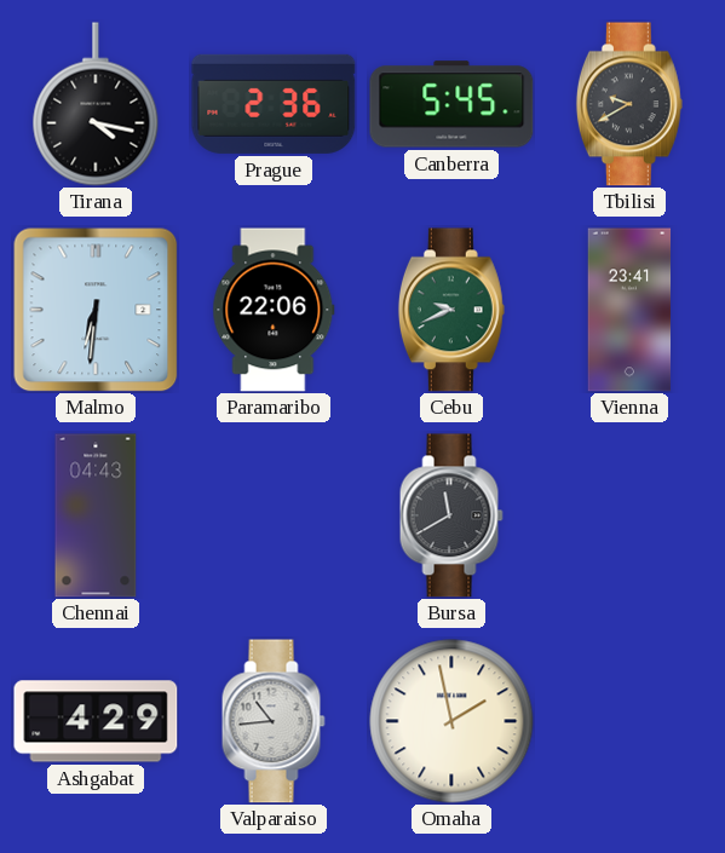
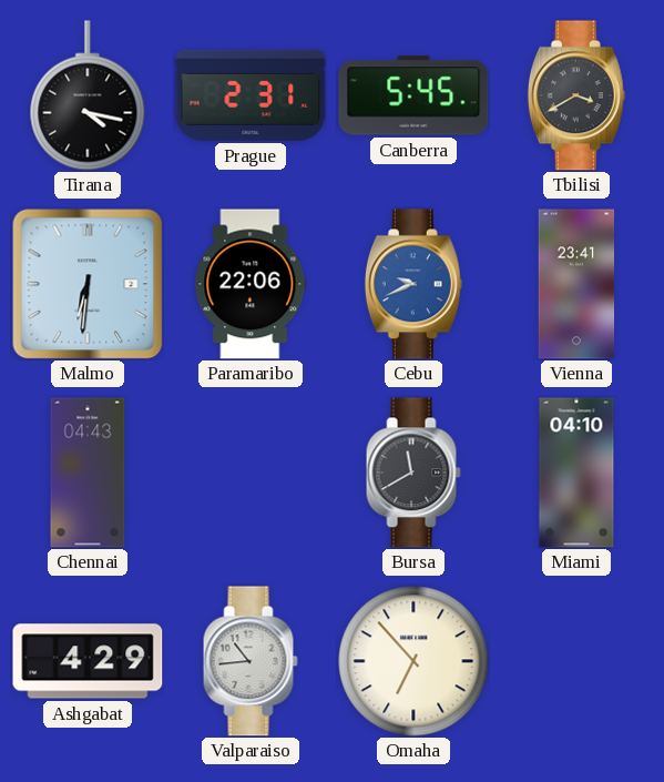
Prague: 2:36 -> 2:31 (251, 95)
Tbilisi: 9:40 -> 3:40 (576, 95)
Cebu dial: green -> blue (413, 284)
Miami: none -> 04:10 (576, 473)
Omaha: 1:58 -> 6:53 (413, 661)
